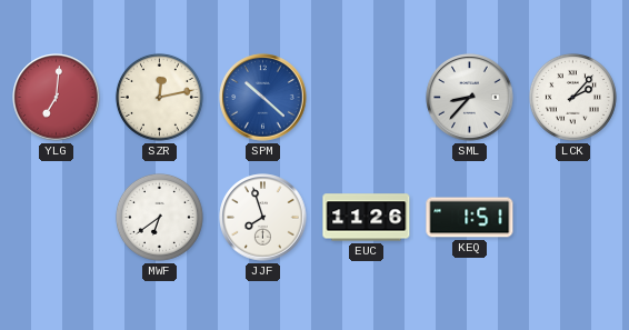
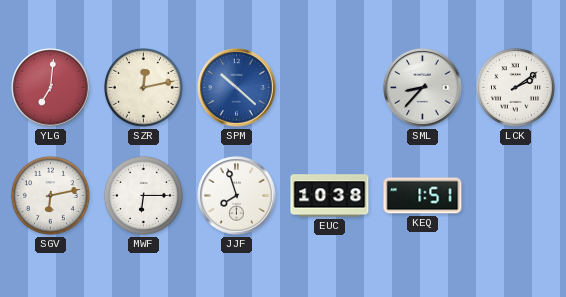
LCK: 2:07 -> 2:09 (515, 87)
SGV: none -> 6:13 (50, 195)
MWF: 6:39 -> 6:15 (143, 195)
EUC: 11:26 -> 10:38 (330, 196)
